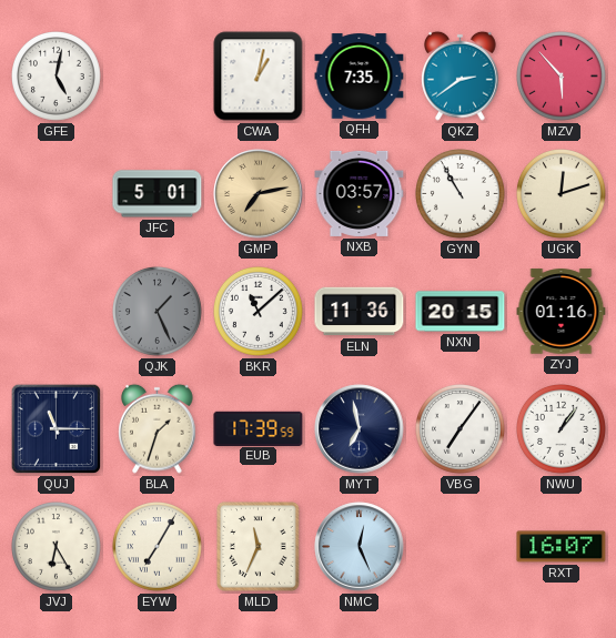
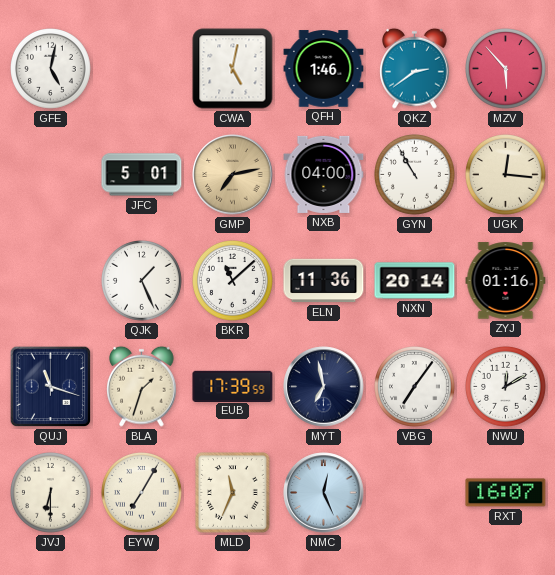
CWA: 1:02 -> 5:02 (233, 69)
QFH: 7:35 -> 1:46 (324, 69)
NXB: 03:57 -> 04:00 (324, 174)
UGK: 12:12 -> 12:16 (506, 175)
QJK dial: grey -> white (142, 281)
NXN: 20:15 -> 20:14 (415, 281)
QUJ: 11:15 -> 11:18 (51, 387)
NWU: 1:06 -> 12:10 (506, 387)
JVJ: 6:25 -> 6:30 (51, 493)
